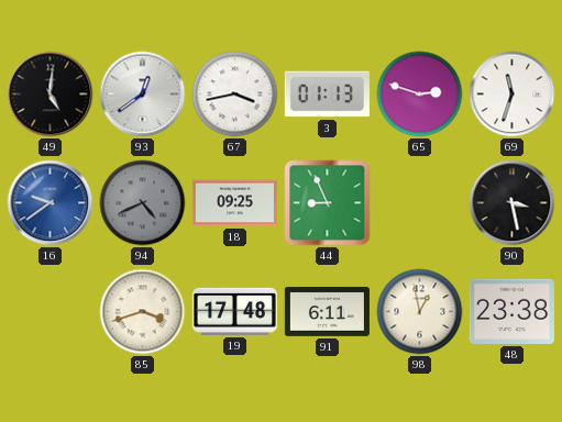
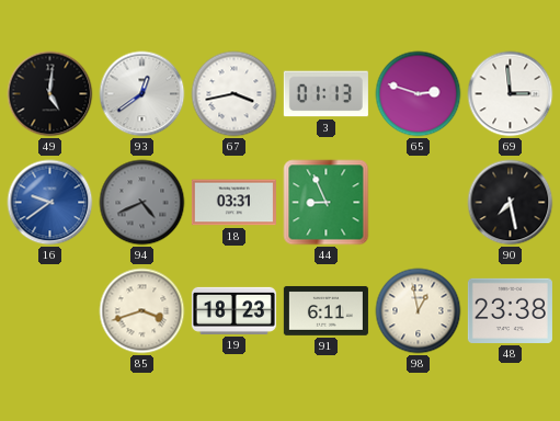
69: 11:33 -> 2:59 (511, 94)
18: 09:25 -> 03:31 (233, 203)
90: 3:28 -> 7:28 (511, 203)
19: 17:48 -> 18:23 (233, 310)
